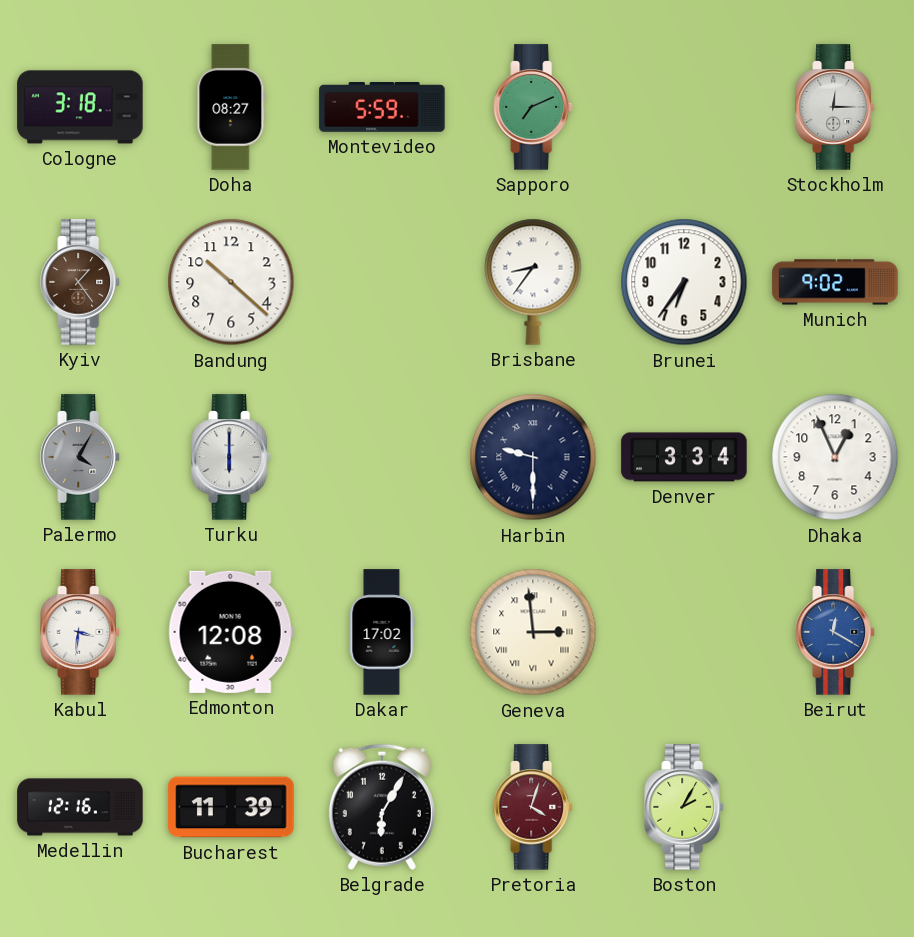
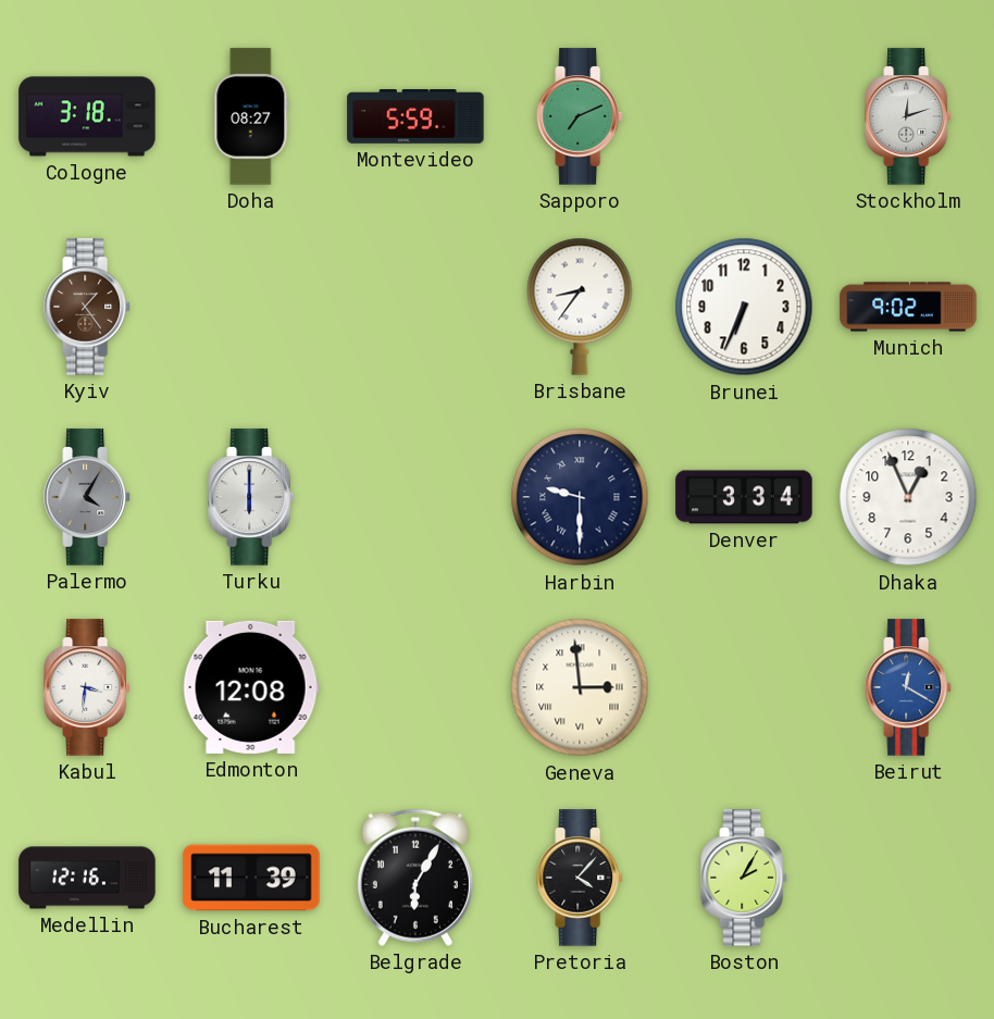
Stockholm: 12:15 -> 12:12 (908, 116)
Bandung: 10:22 -> none (231, 282)
Brunei: 6:36 -> 6:34 (744, 307)
Dakar: 17:02 -> none (382, 632)
Pretoria: 4:03 -> 4:07 (580, 878)
Pretoria dial: burgundy -> black (580, 878)
